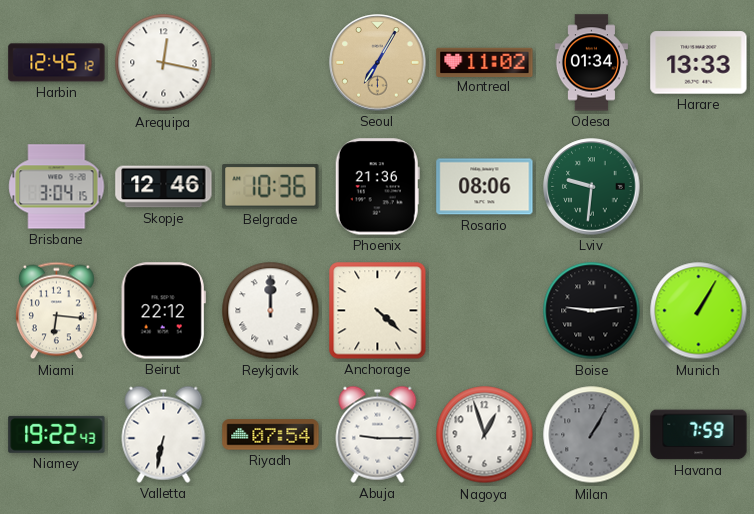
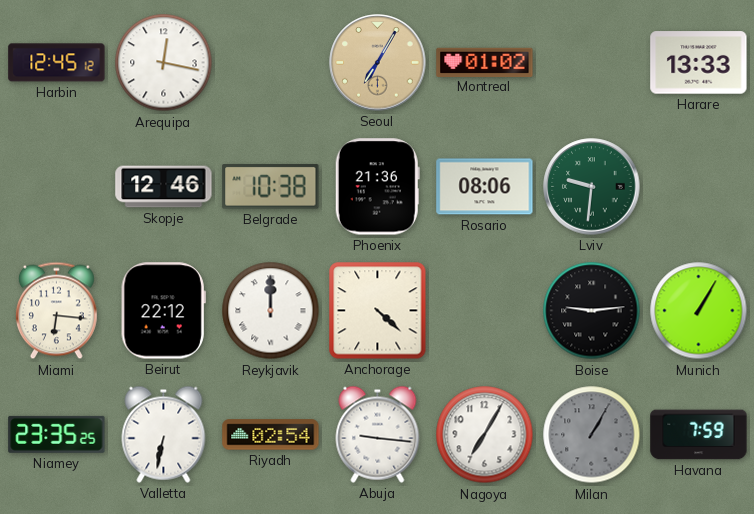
Montreal: 11:02 -> 01:02 (485, 62)
Odesa: 01:34 -> none (591, 63)
Brisbane: 3:04 -> none (57, 187)
Belgrade: 10:36 -> 10:38 (271, 187)
Niamey: 19:22 -> 23:35 (57, 434)
Riyadh: 07:54 -> 02:54 (271, 435)
Abuja: 9:15 -> 9:16 (378, 434)
Nagoya: 12:57 -> 7:05 (485, 435)
